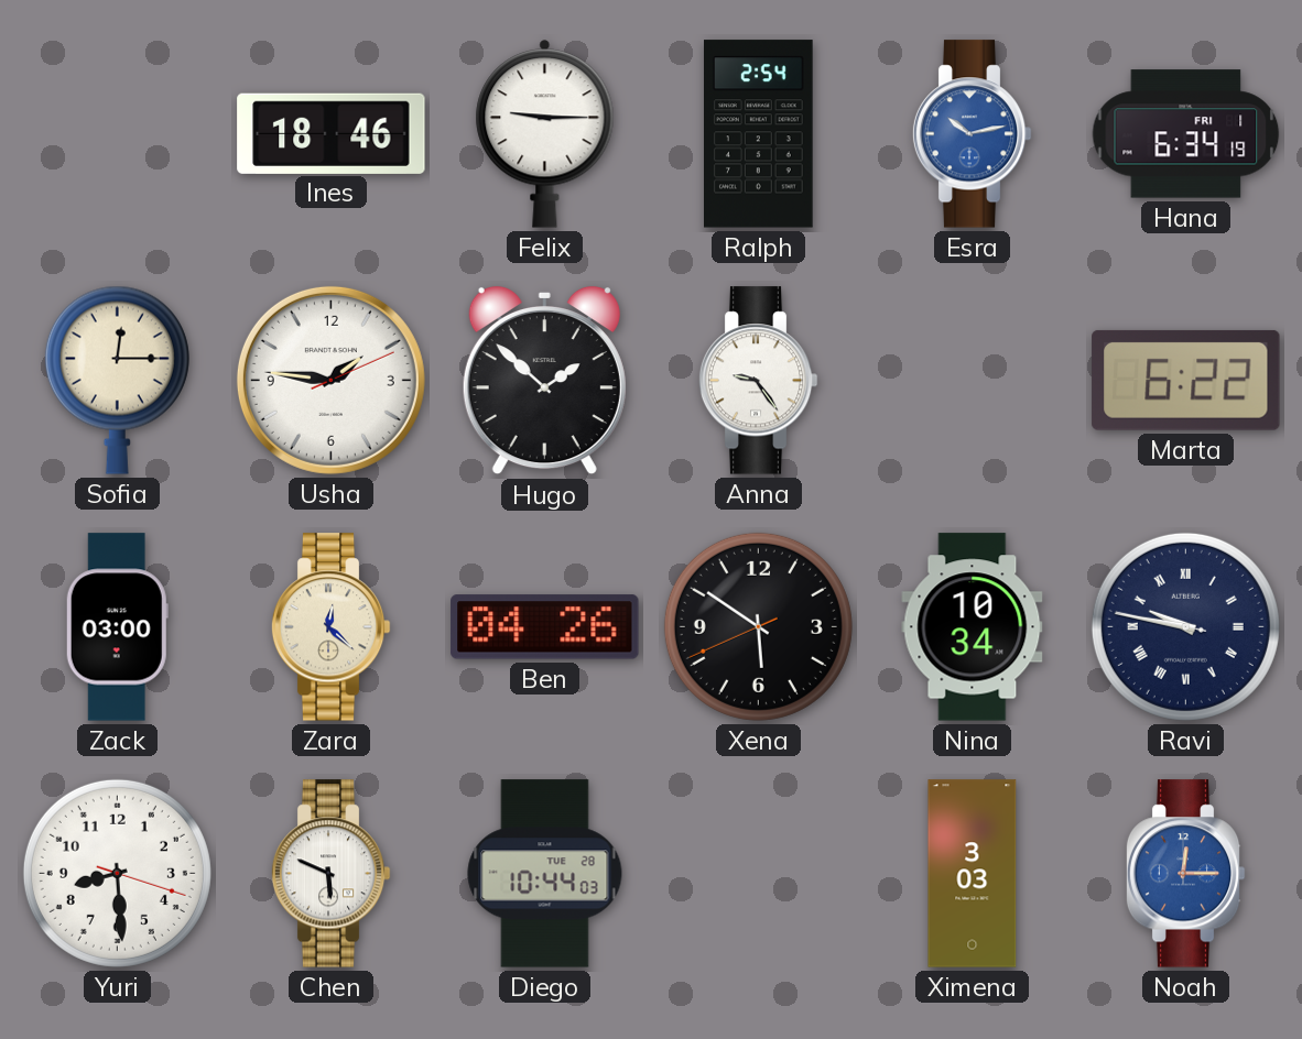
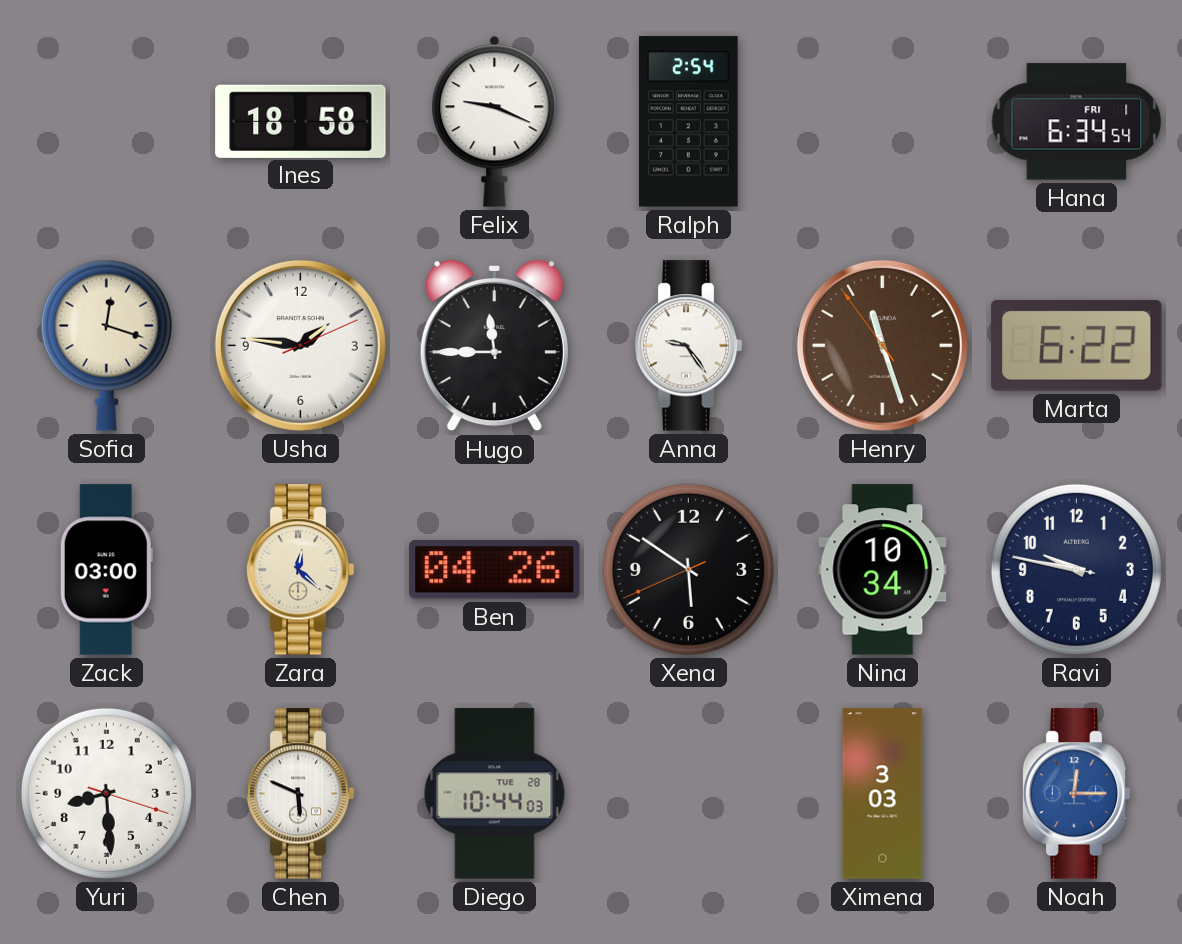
Ines: 18:46 -> 18:58 (301, 121)
Felix: 9:15 -> 9:19 (495, 122)
Esra: 10:13 -> none (972, 134)
Hana: 6:34:19 -> 6:34:54 (1077, 122)
Sofia: 12:15 -> 12:18 (106, 345)
Hugo: 1:52 -> 11:45 (494, 346)
Henry: none -> 11:26 (882, 345)
Ravi numerals: Roman -> Arabic (1076, 569)
